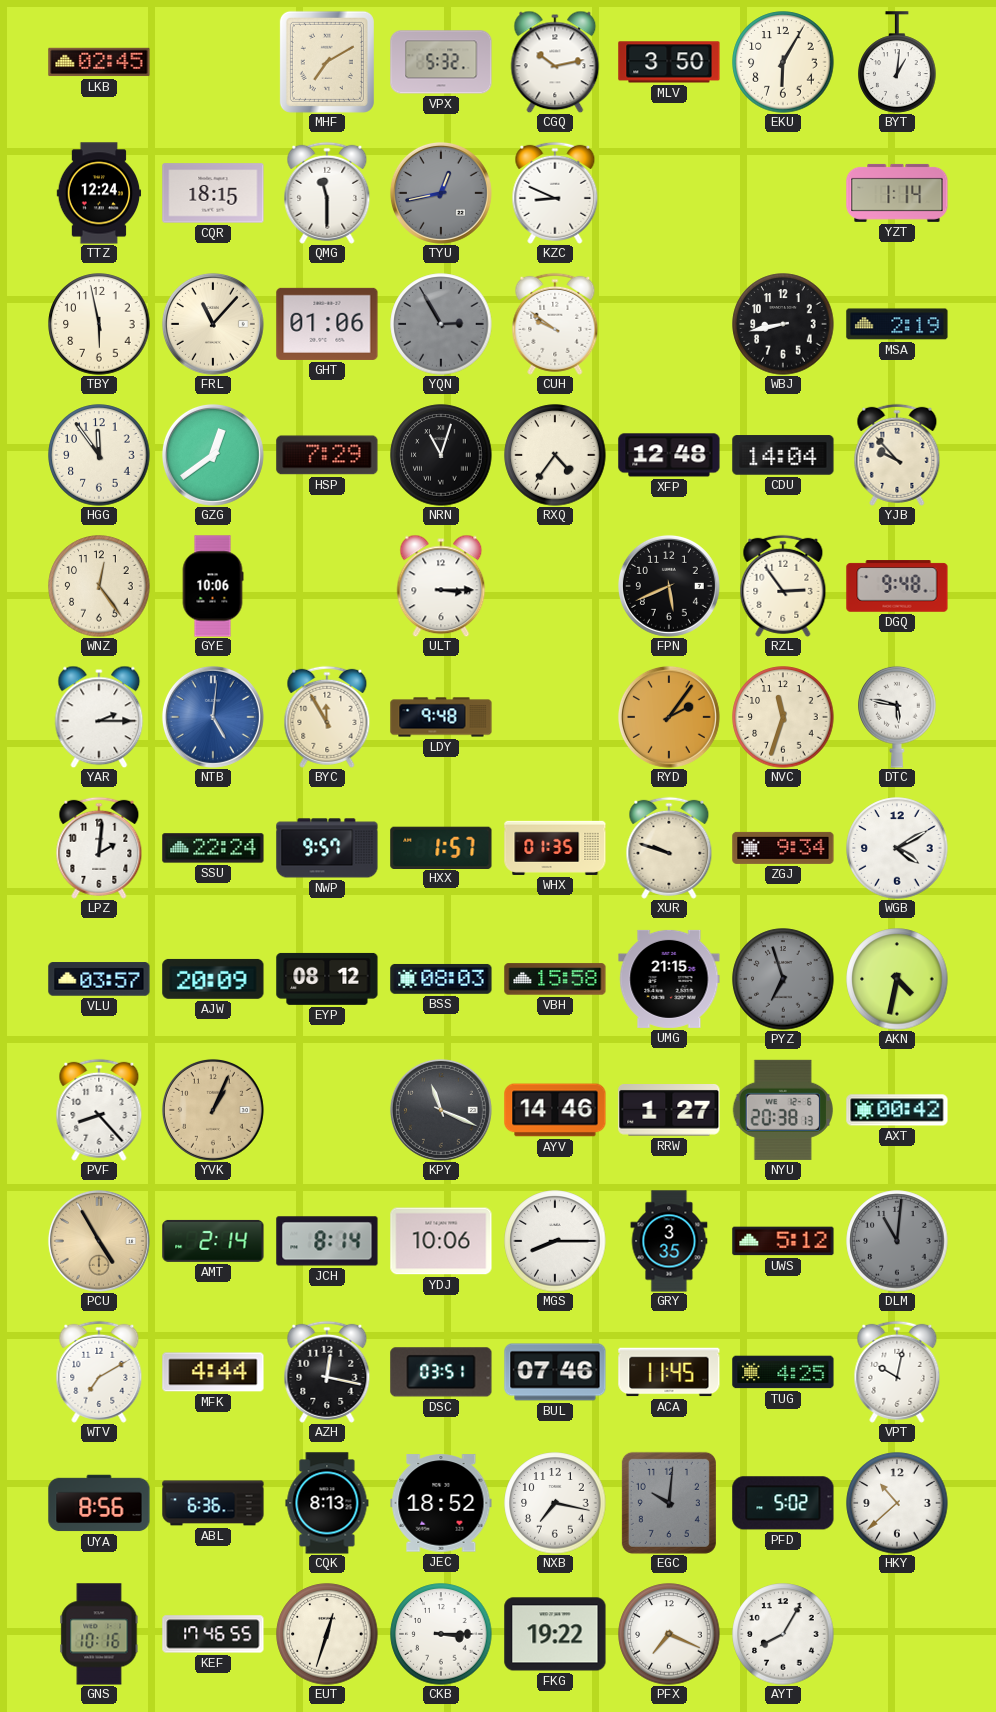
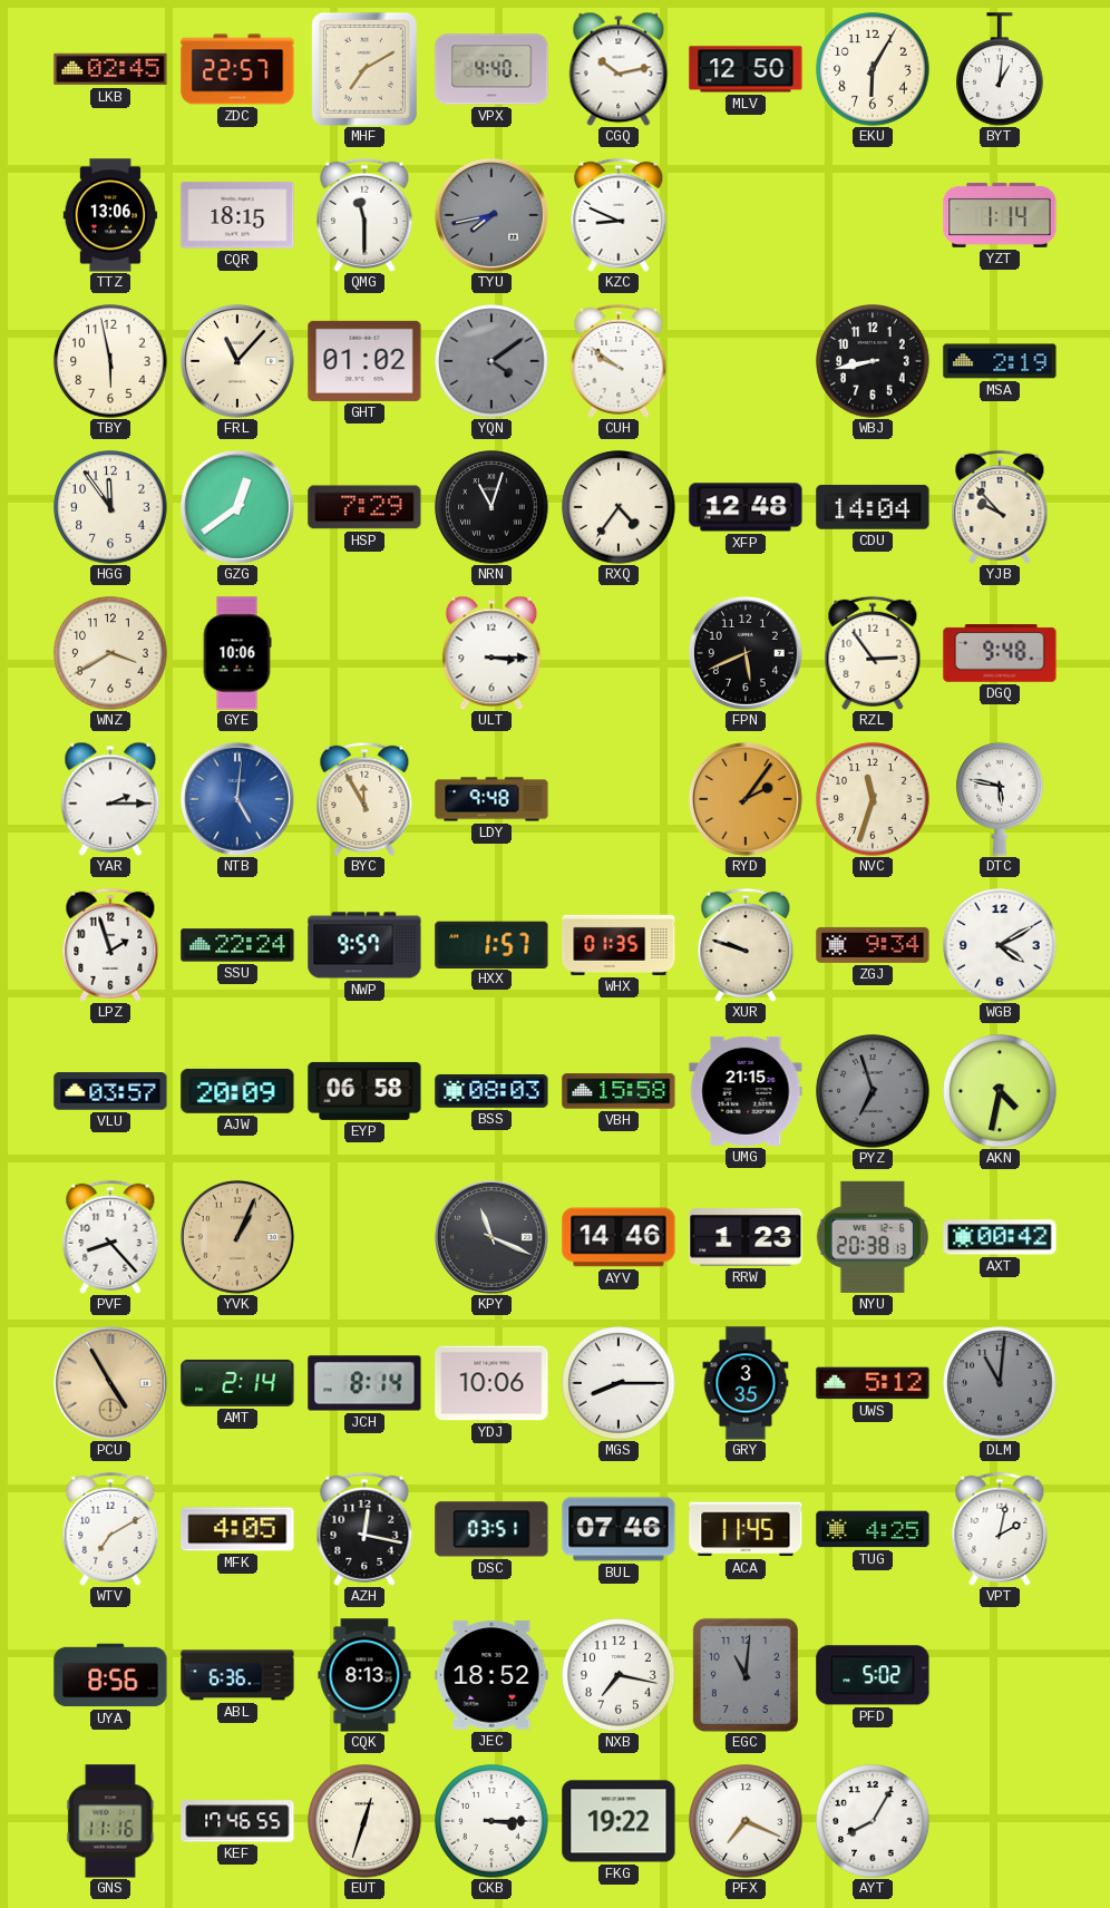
ZDC: none -> 22:57 (237, 69)
VPX: 5:32 -> 4:40 (491, 69)
MLV: 3:50 -> 12:50 (746, 69)
TTZ: 12:24 -> 13:06 (110, 215)
TYU: 12:43 -> 7:43 (491, 215)
GHT: 01:06 -> 01:02 (364, 361)
YQN: 2:55 -> 4:09 (491, 361)
WNZ: 12:24 -> 3:40 (110, 653)
LPZ: 2:01 -> 1:57 (110, 945)
EYP: 08:12 -> 06:58 (364, 1091)
RRW: 1:27 -> 1:23 (746, 1238)
MFK: 4:44 -> 4:05 (237, 1529)
VPT: 10:02 -> 2:02 (1000, 1529)
EGC: 10:01 -> 11:01 (746, 1675)
HKY: 10:38 -> none (897, 1503)
GNS: 10:16 -> 11:16 (110, 1821)
